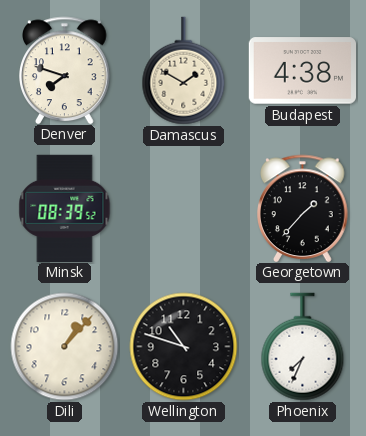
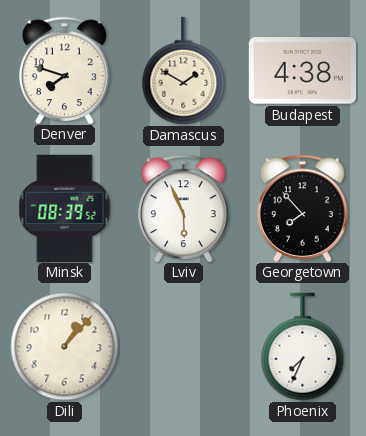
Lviv: none -> 5:56 (184, 208)
Georgetown: 1:37 -> 7:53 (303, 208)
Wellington: 10:48 -> none (184, 347)
